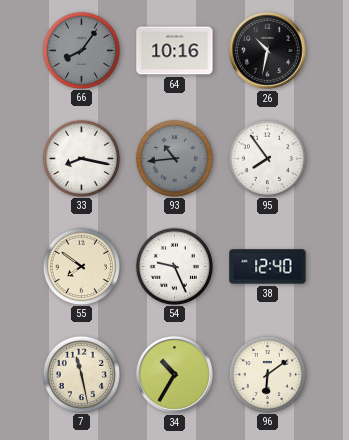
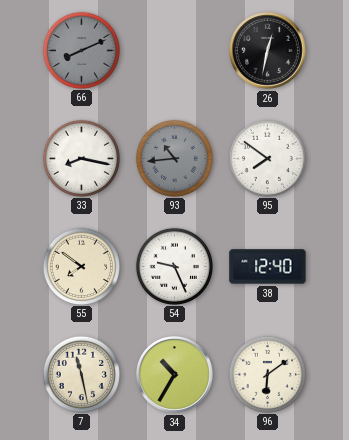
66: 8:06 -> 8:11 (81, 50)
64: 10:16 -> none (175, 51)
26: 10:32 -> 12:32 (268, 51)
95: 7:54 -> 7:51 (267, 158)
